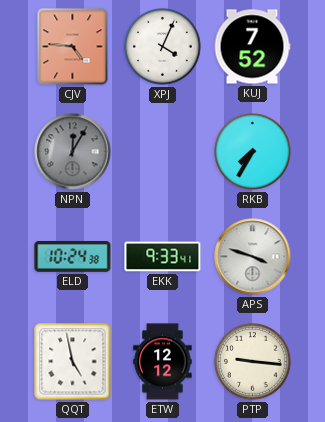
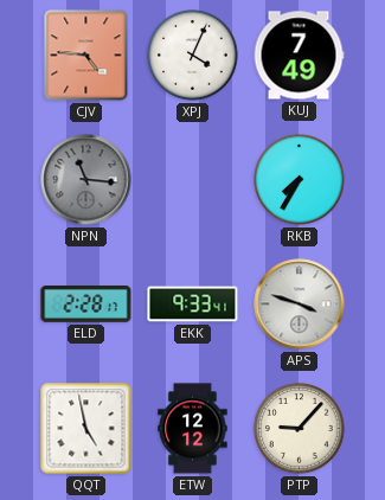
KUJ: 7:52 -> 7:49 (299, 56)
NPN: 12:05 -> 11:16 (86, 180)
ELD: 10:24 -> 2:28 (86, 305)
PTP: 9:16 -> 9:07 (300, 429)
